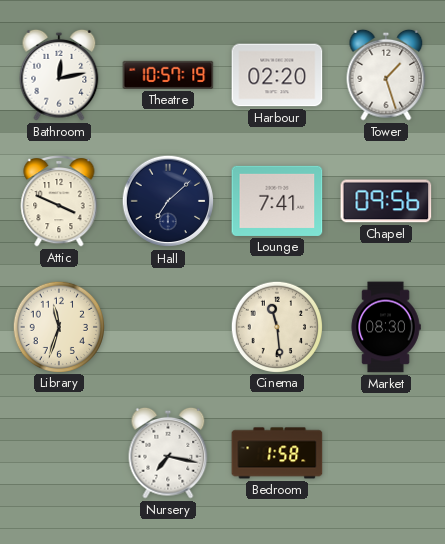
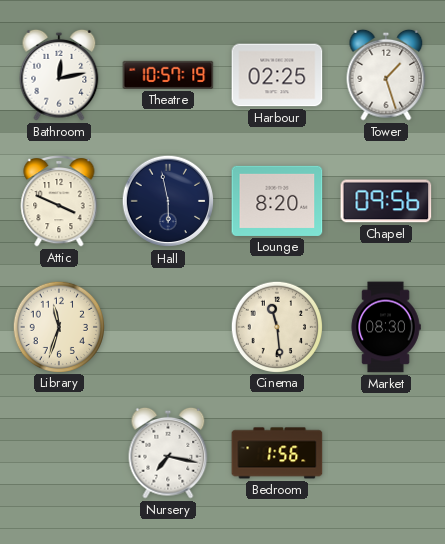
Harbour: 02:20 -> 02:25 (277, 75)
Hall: 7:08 -> 5:58 (168, 201)
Lounge: 7:41 -> 8:20 (277, 201)
Bedroom: 1:58 -> 1:56 (277, 453)
